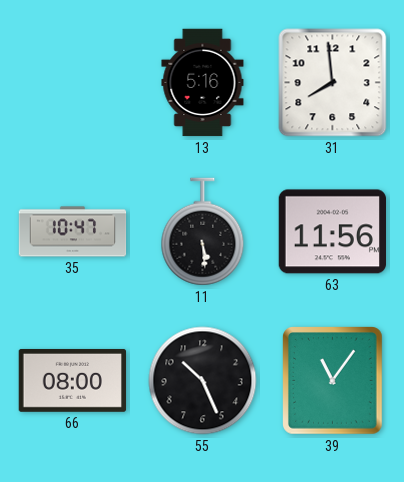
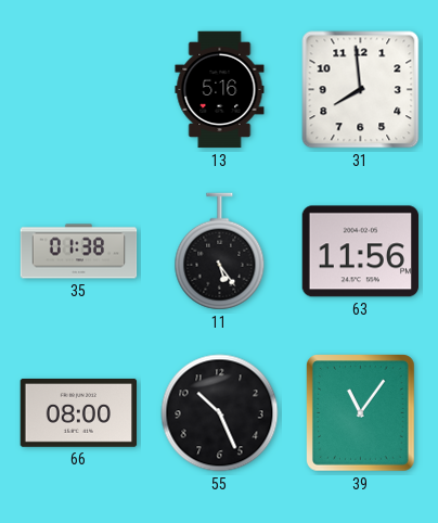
35: 10:47 -> 01:38 (79, 252)
11: 5:29 -> 5:24 (220, 252)
